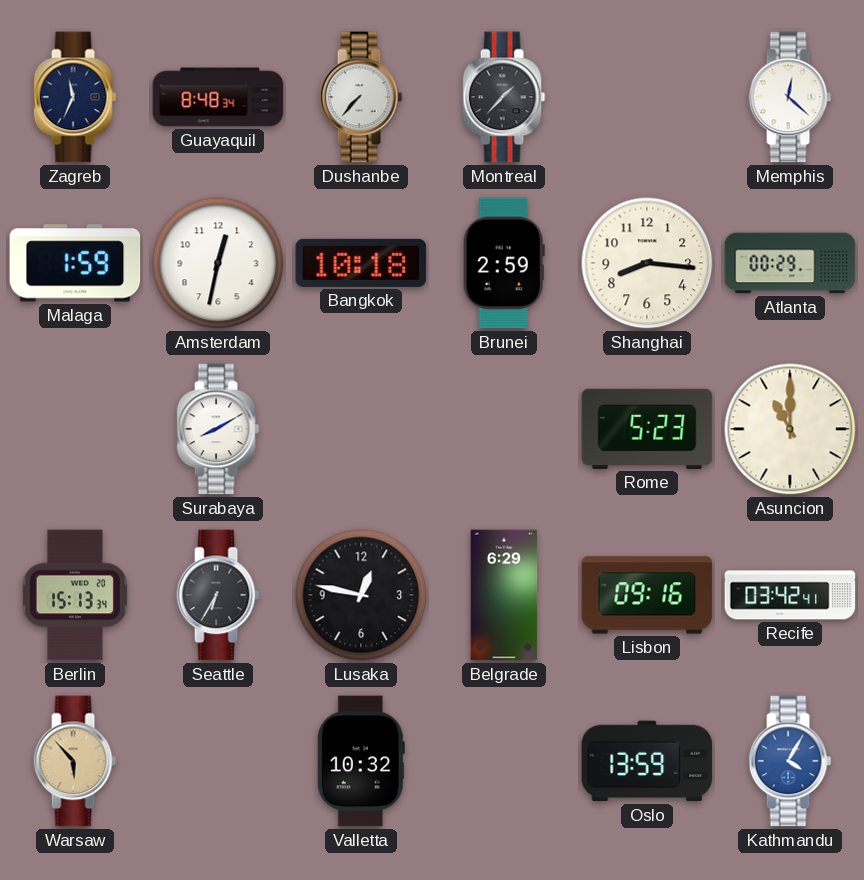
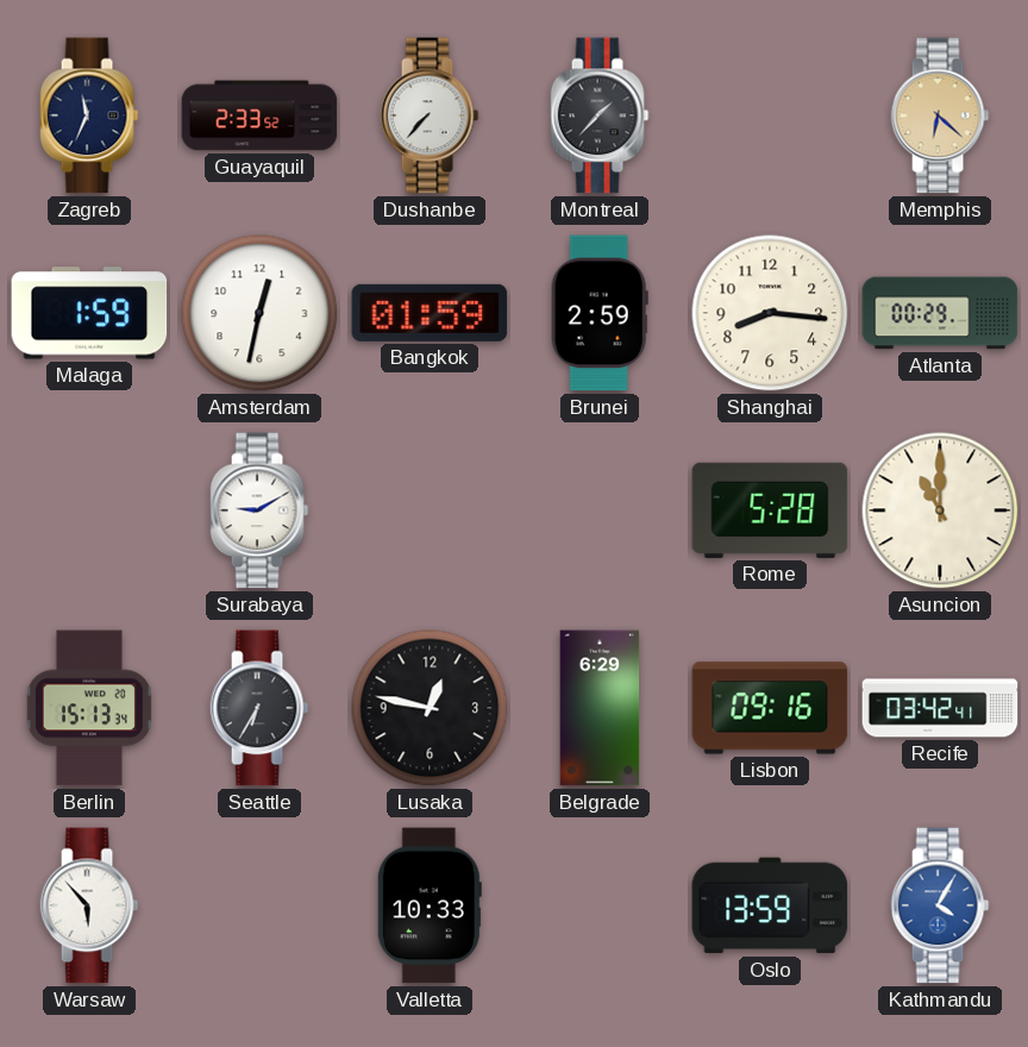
Guayaquil: 8:48 -> 2:33 (259, 115)
Memphis: 12:22 -> 6:22 (940, 115)
Memphis dial: white -> champagne (940, 115)
Bangkok: 10:18 -> 01:59 (430, 313)
Surabaya: 8:10 -> 9:10 (259, 510)
Rome: 5:23 -> 5:28 (770, 510)
Warsaw dial: champagne -> white (89, 905)
Valletta: 10:32 -> 10:33 (430, 905)
